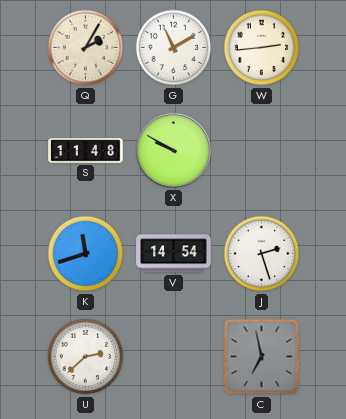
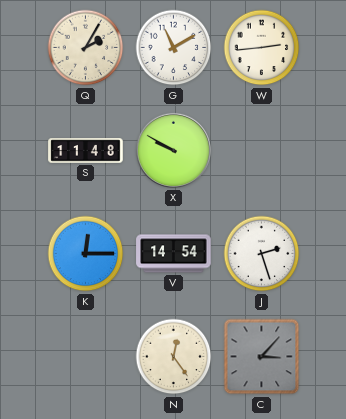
K: 11:42 -> 12:15 (86, 254)
U: 2:38 -> none (86, 357)
N: none -> 12:24 (174, 357)
C: 6:58 -> 3:07 (262, 357)
